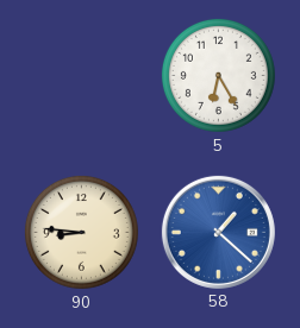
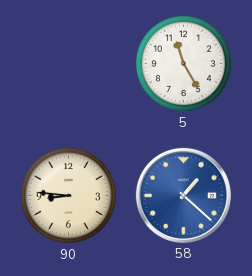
5: 6:25 -> 11:25 (183, 63)
